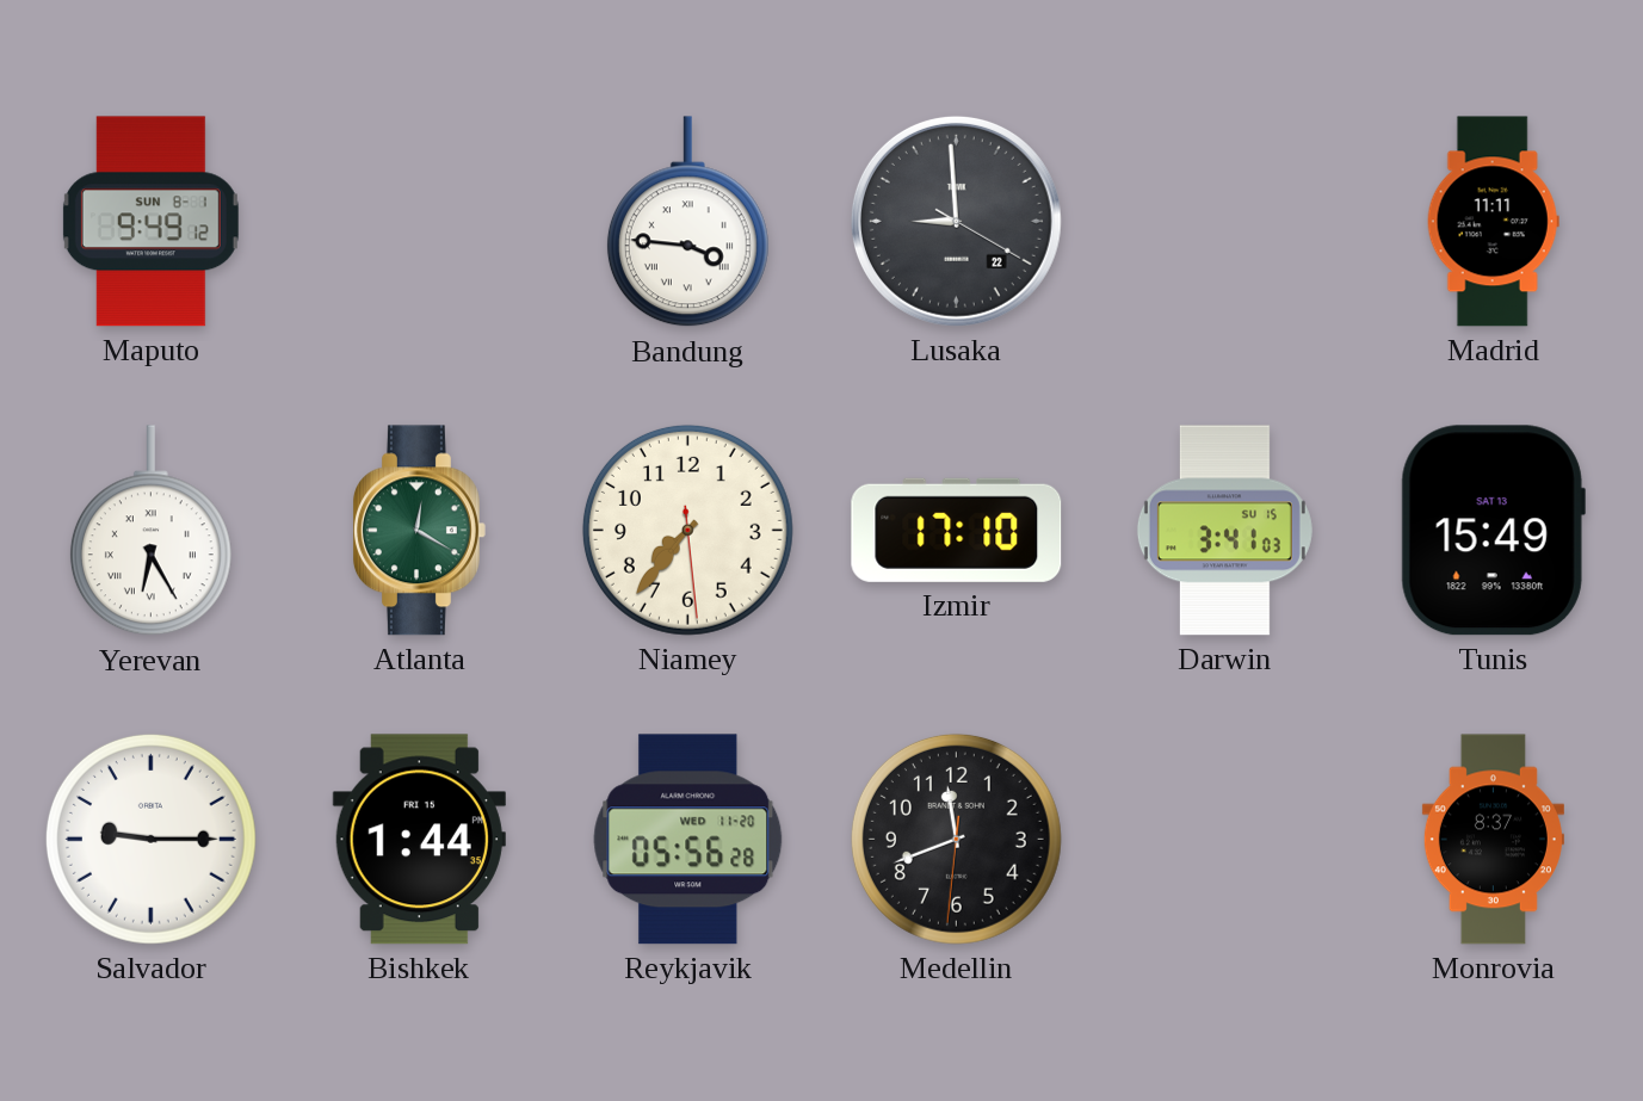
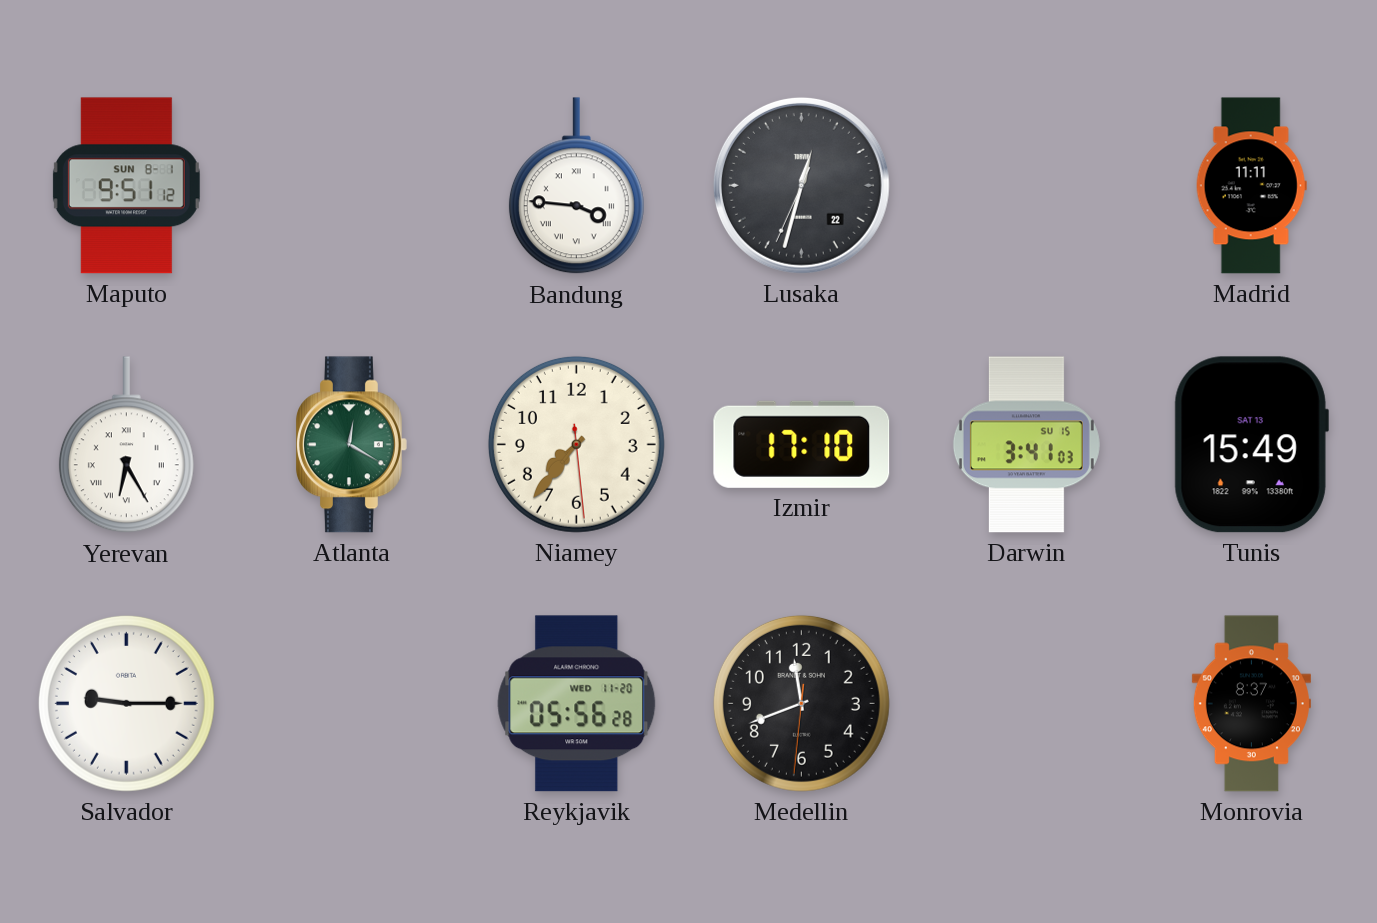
Maputo: 9:49 -> 9:51 (126, 186)
Lusaka: 8:59 -> 12:32 (801, 185)
Bishkek: 1:44 -> none (419, 840)
